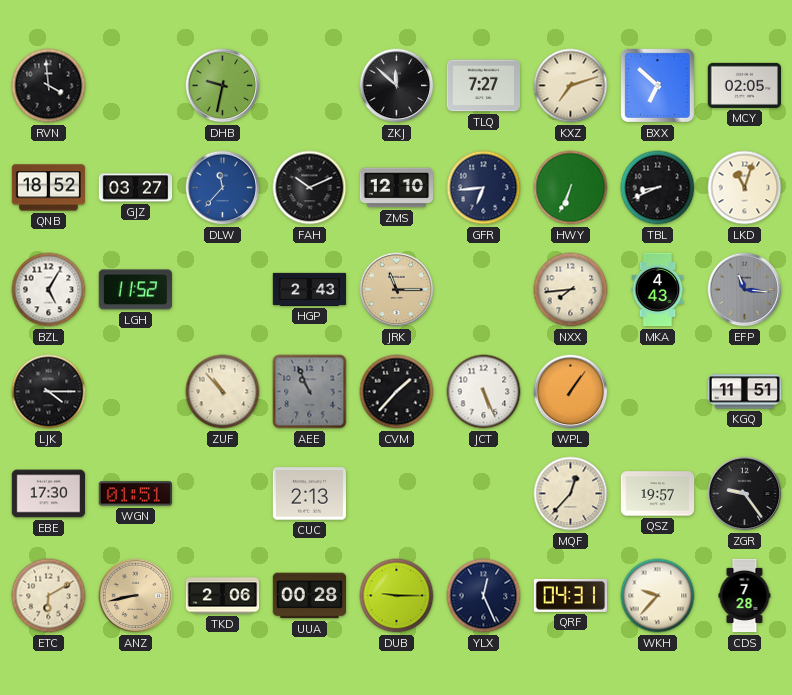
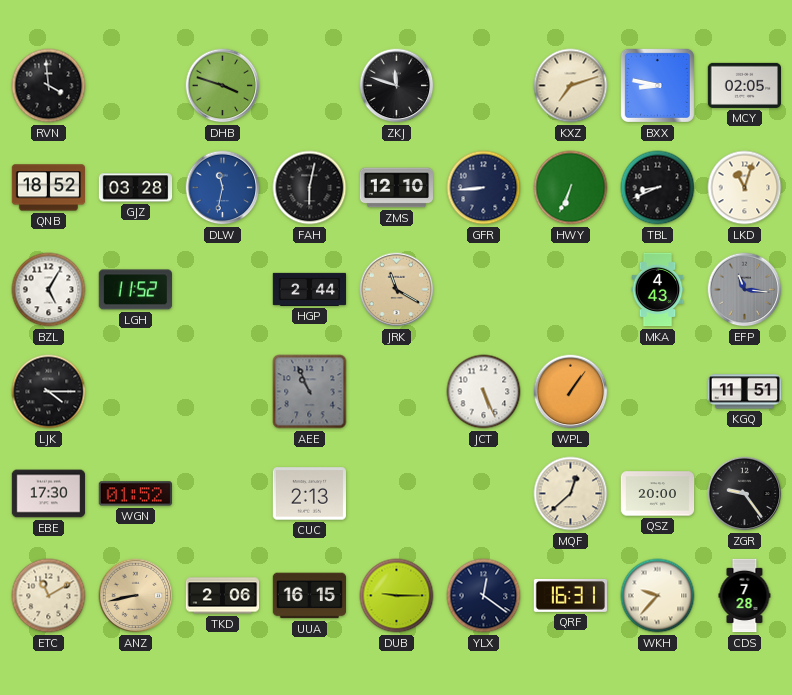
DHB: 9:32 -> 3:48 (223, 86)
ZKJ: 11:52 -> 11:48 (397, 86)
TLQ: 7:27 -> none (483, 86)
BXX: 6:52 -> 8:47 (657, 85)
GJZ: 03:27 -> 03:28 (136, 188)
DLW: 11:37 -> 11:32 (223, 188)
FAH: 10:11 -> 6:02 (310, 188)
GFR: 6:44 -> 8:44 (484, 188)
HGP: 2:43 -> 2:44 (310, 289)
JRK: 11:15 -> 11:20 (397, 290)
NXX: 7:44 -> none (571, 290)
ZUF: 10:53 -> none (223, 392)
CVM: 1:37 -> none (397, 392)
WGN: 01:51 -> 01:52 (135, 494)
MQF: 12:37 -> 12:38 (571, 494)
QSZ: 19:57 -> 20:00 (658, 494)
ETC: 6:10 -> 11:10 (49, 596)
UUA: 00:28 -> 16:15 (309, 596)
YLX: 12:26 -> 12:21 (484, 596)
QRF: 04:31 -> 16:31 (570, 596)
